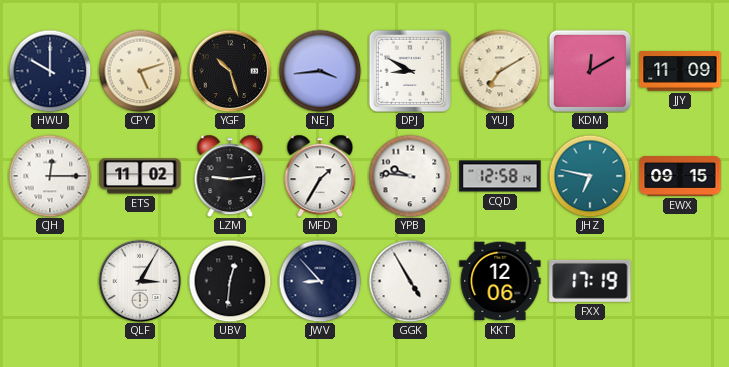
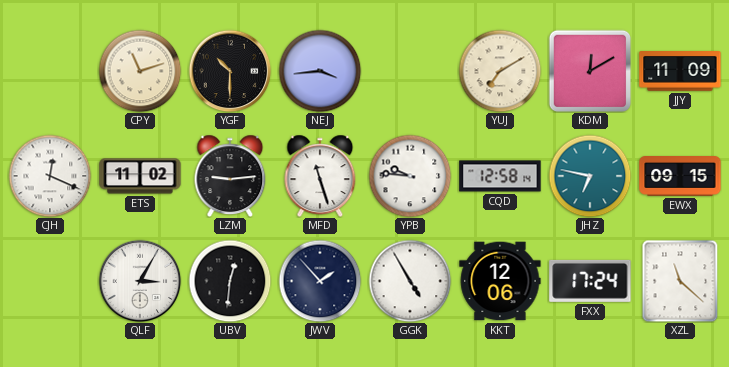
HWU: 10:00 -> none (50, 71)
CPY: 5:12 -> 11:12 (140, 71)
YGF: 10:27 -> 10:30 (230, 71)
DPJ: 8:50 -> none (410, 71)
CJH: 12:15 -> 12:19 (50, 176)
MFD: 1:35 -> 11:27 (320, 176)
JWV: 8:53 -> 1:53 (320, 281)
FXX: 17:19 -> 17:24 (590, 281)
XZL: none -> 11:22 (680, 281)
